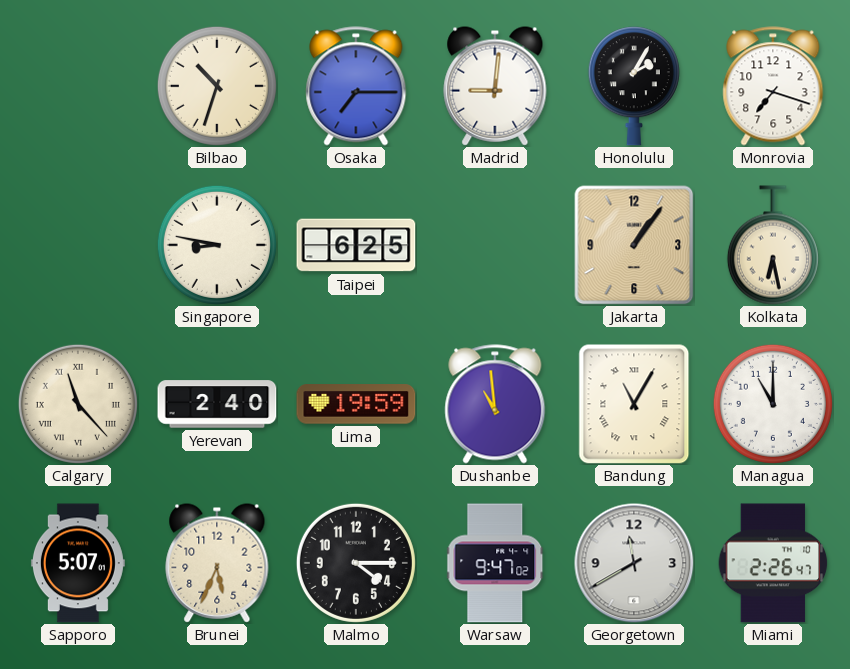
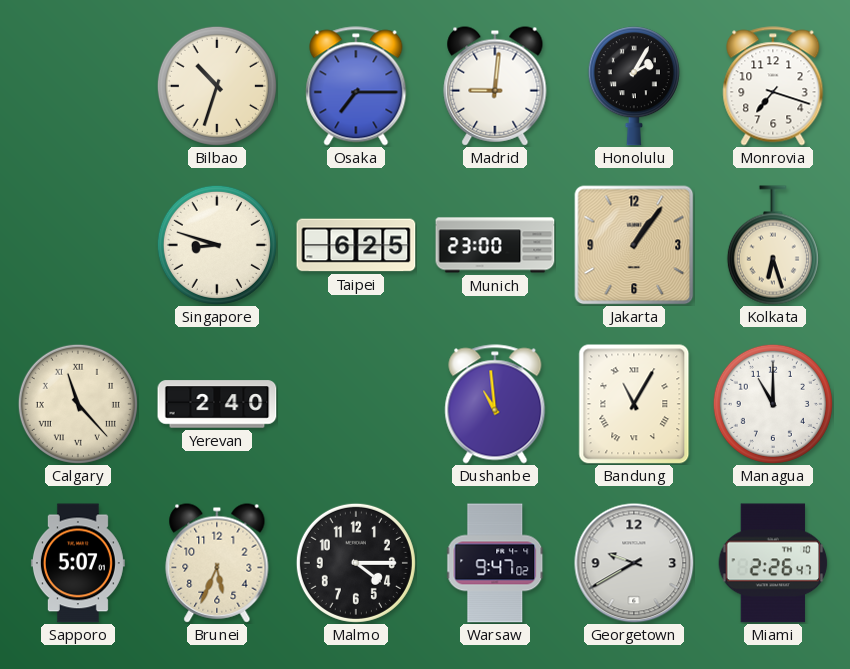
Singapore: 8:47 -> 8:48 (217, 245)
Munich: none -> 23:00 (495, 245)
Kolkata: 6:28 -> 6:27 (773, 245)
Lima: 19:59 -> none (356, 404)
Georgetown: 11:40 -> 9:40 (634, 563)
